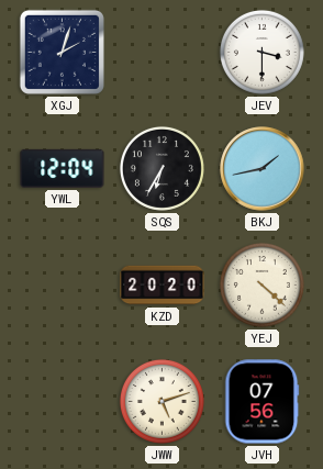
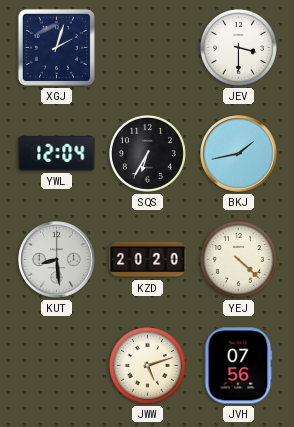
KUT: none -> 8:29 (57, 260)
